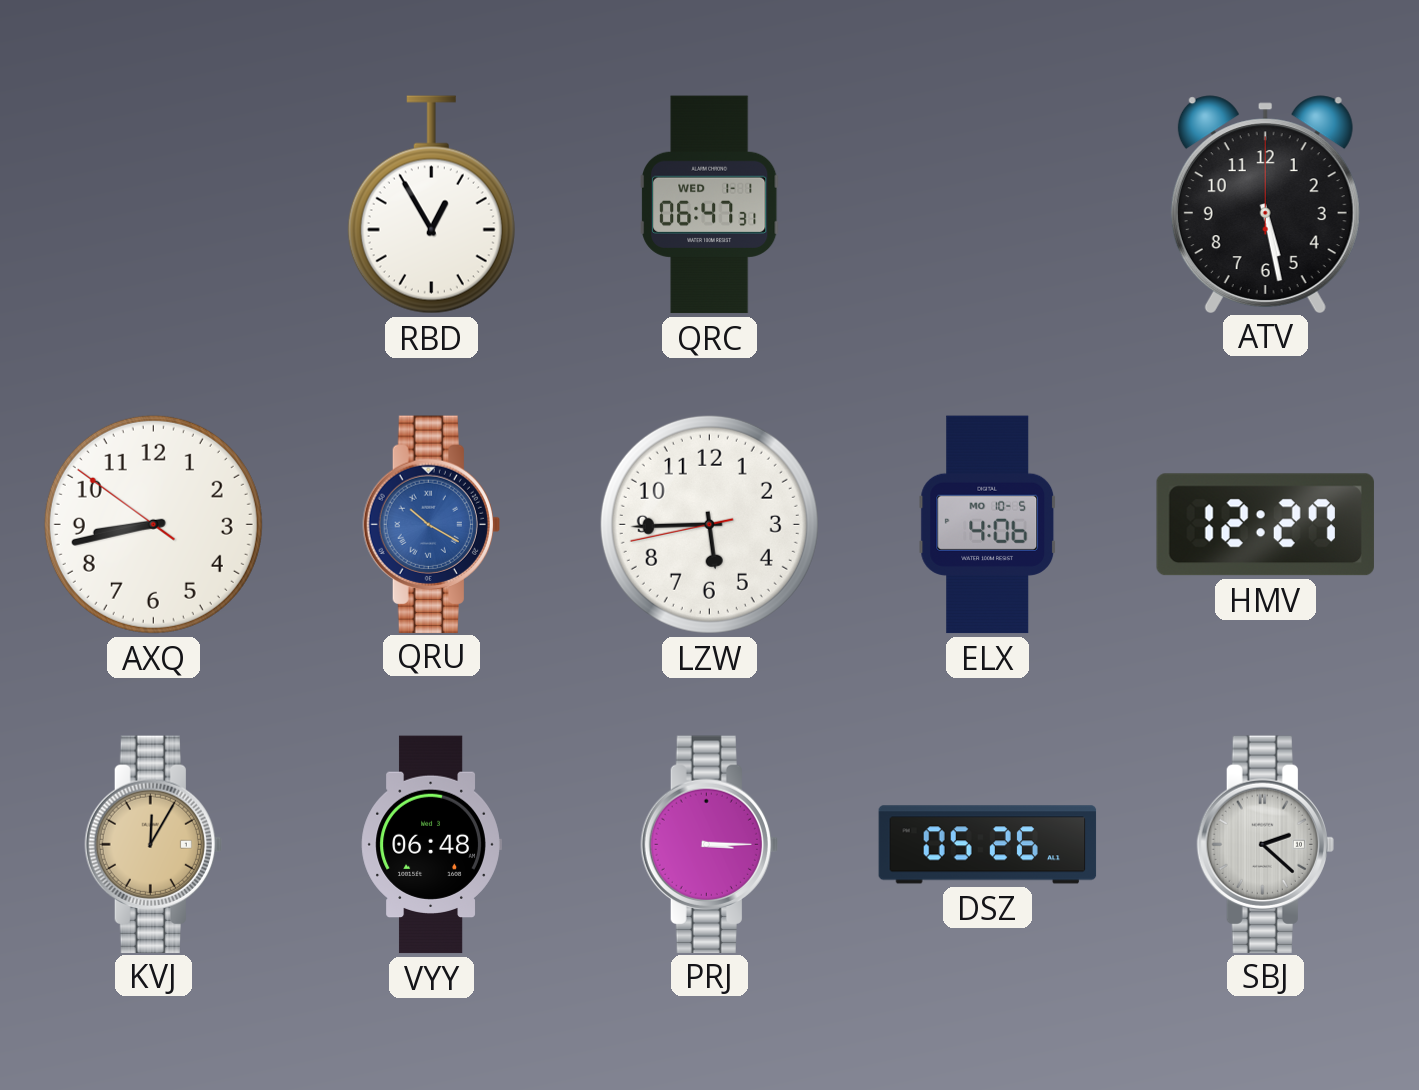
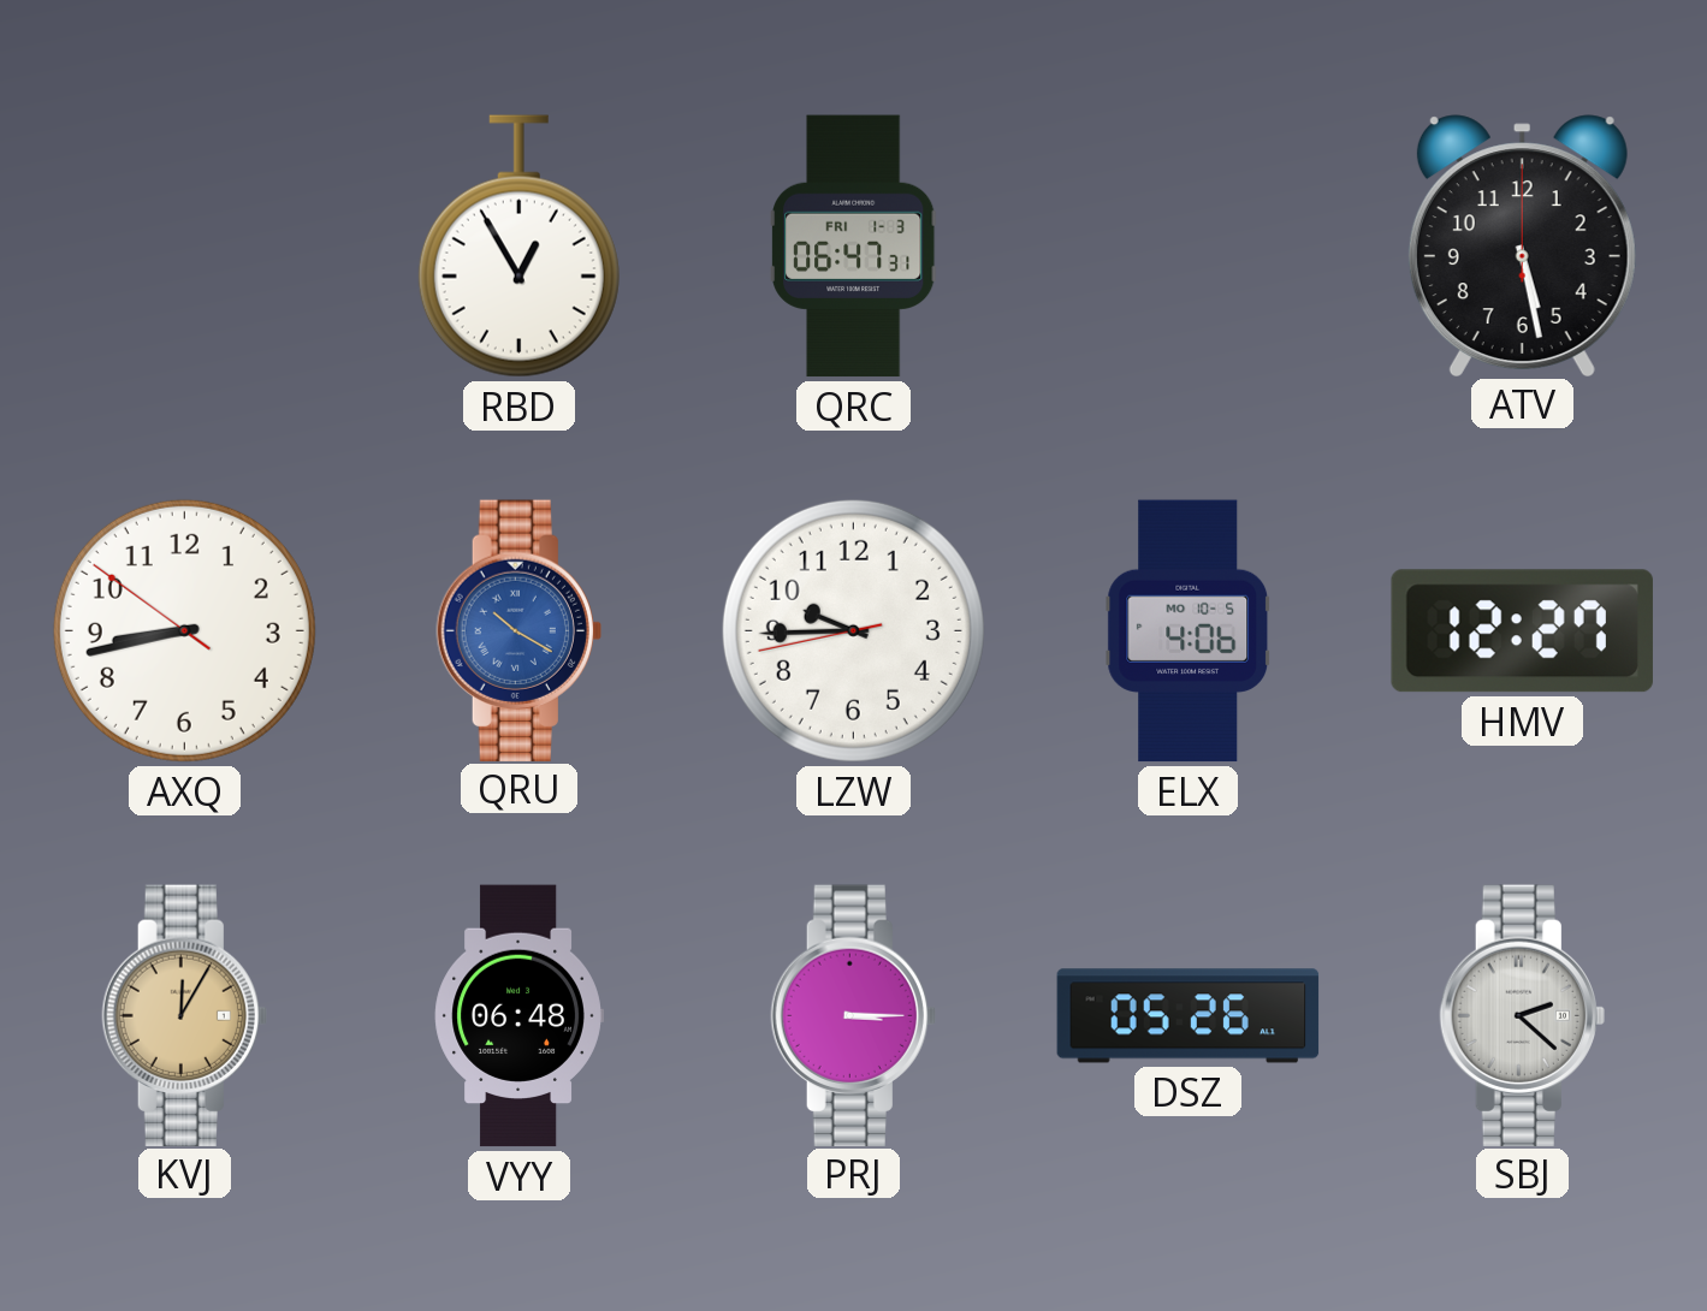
QRC date: WED 1-1 -> FRI 1-3 (854, 247)
LZW: 5:44 -> 9:44 (853, 630)
